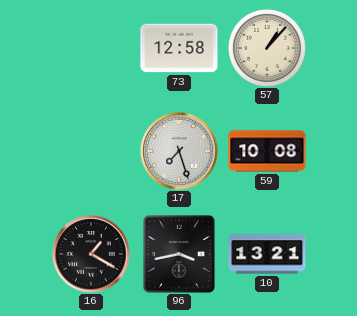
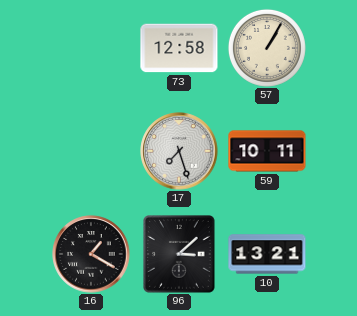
57: 1:07 -> 1:05 (267, 48)
59: 10:08 -> 10:11 (267, 151)
96: 3:43 -> 3:08 (180, 255)
